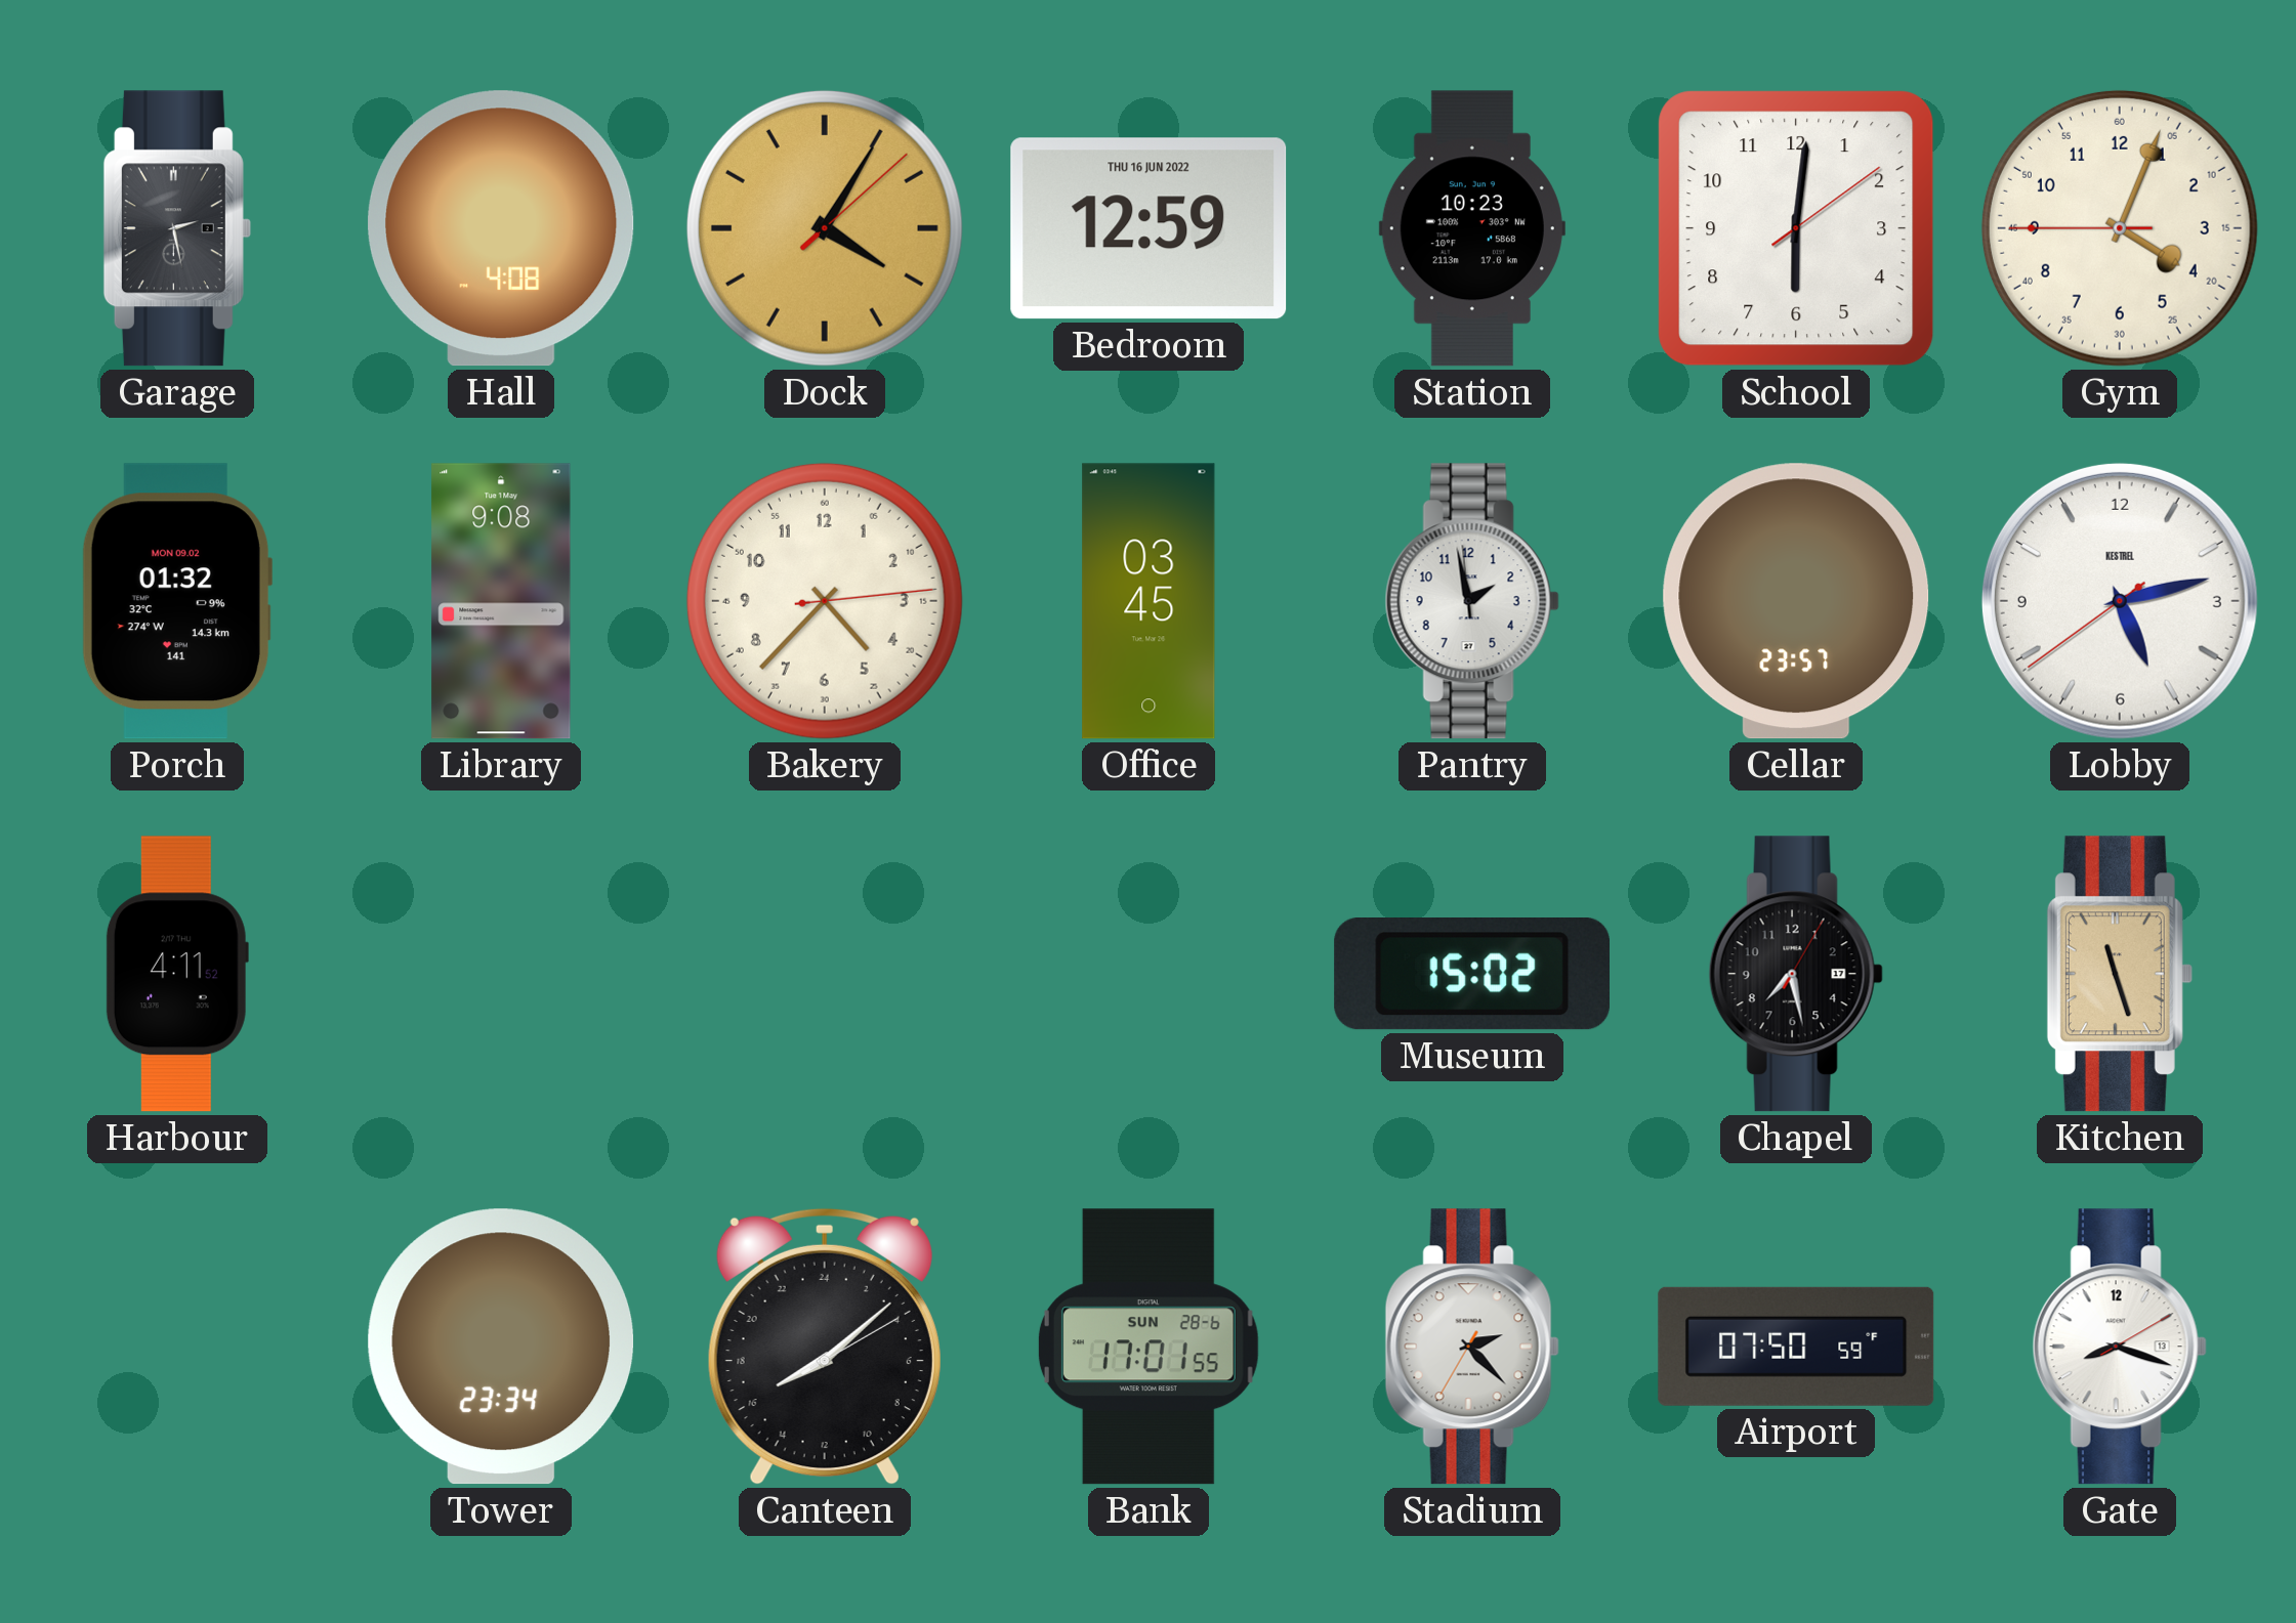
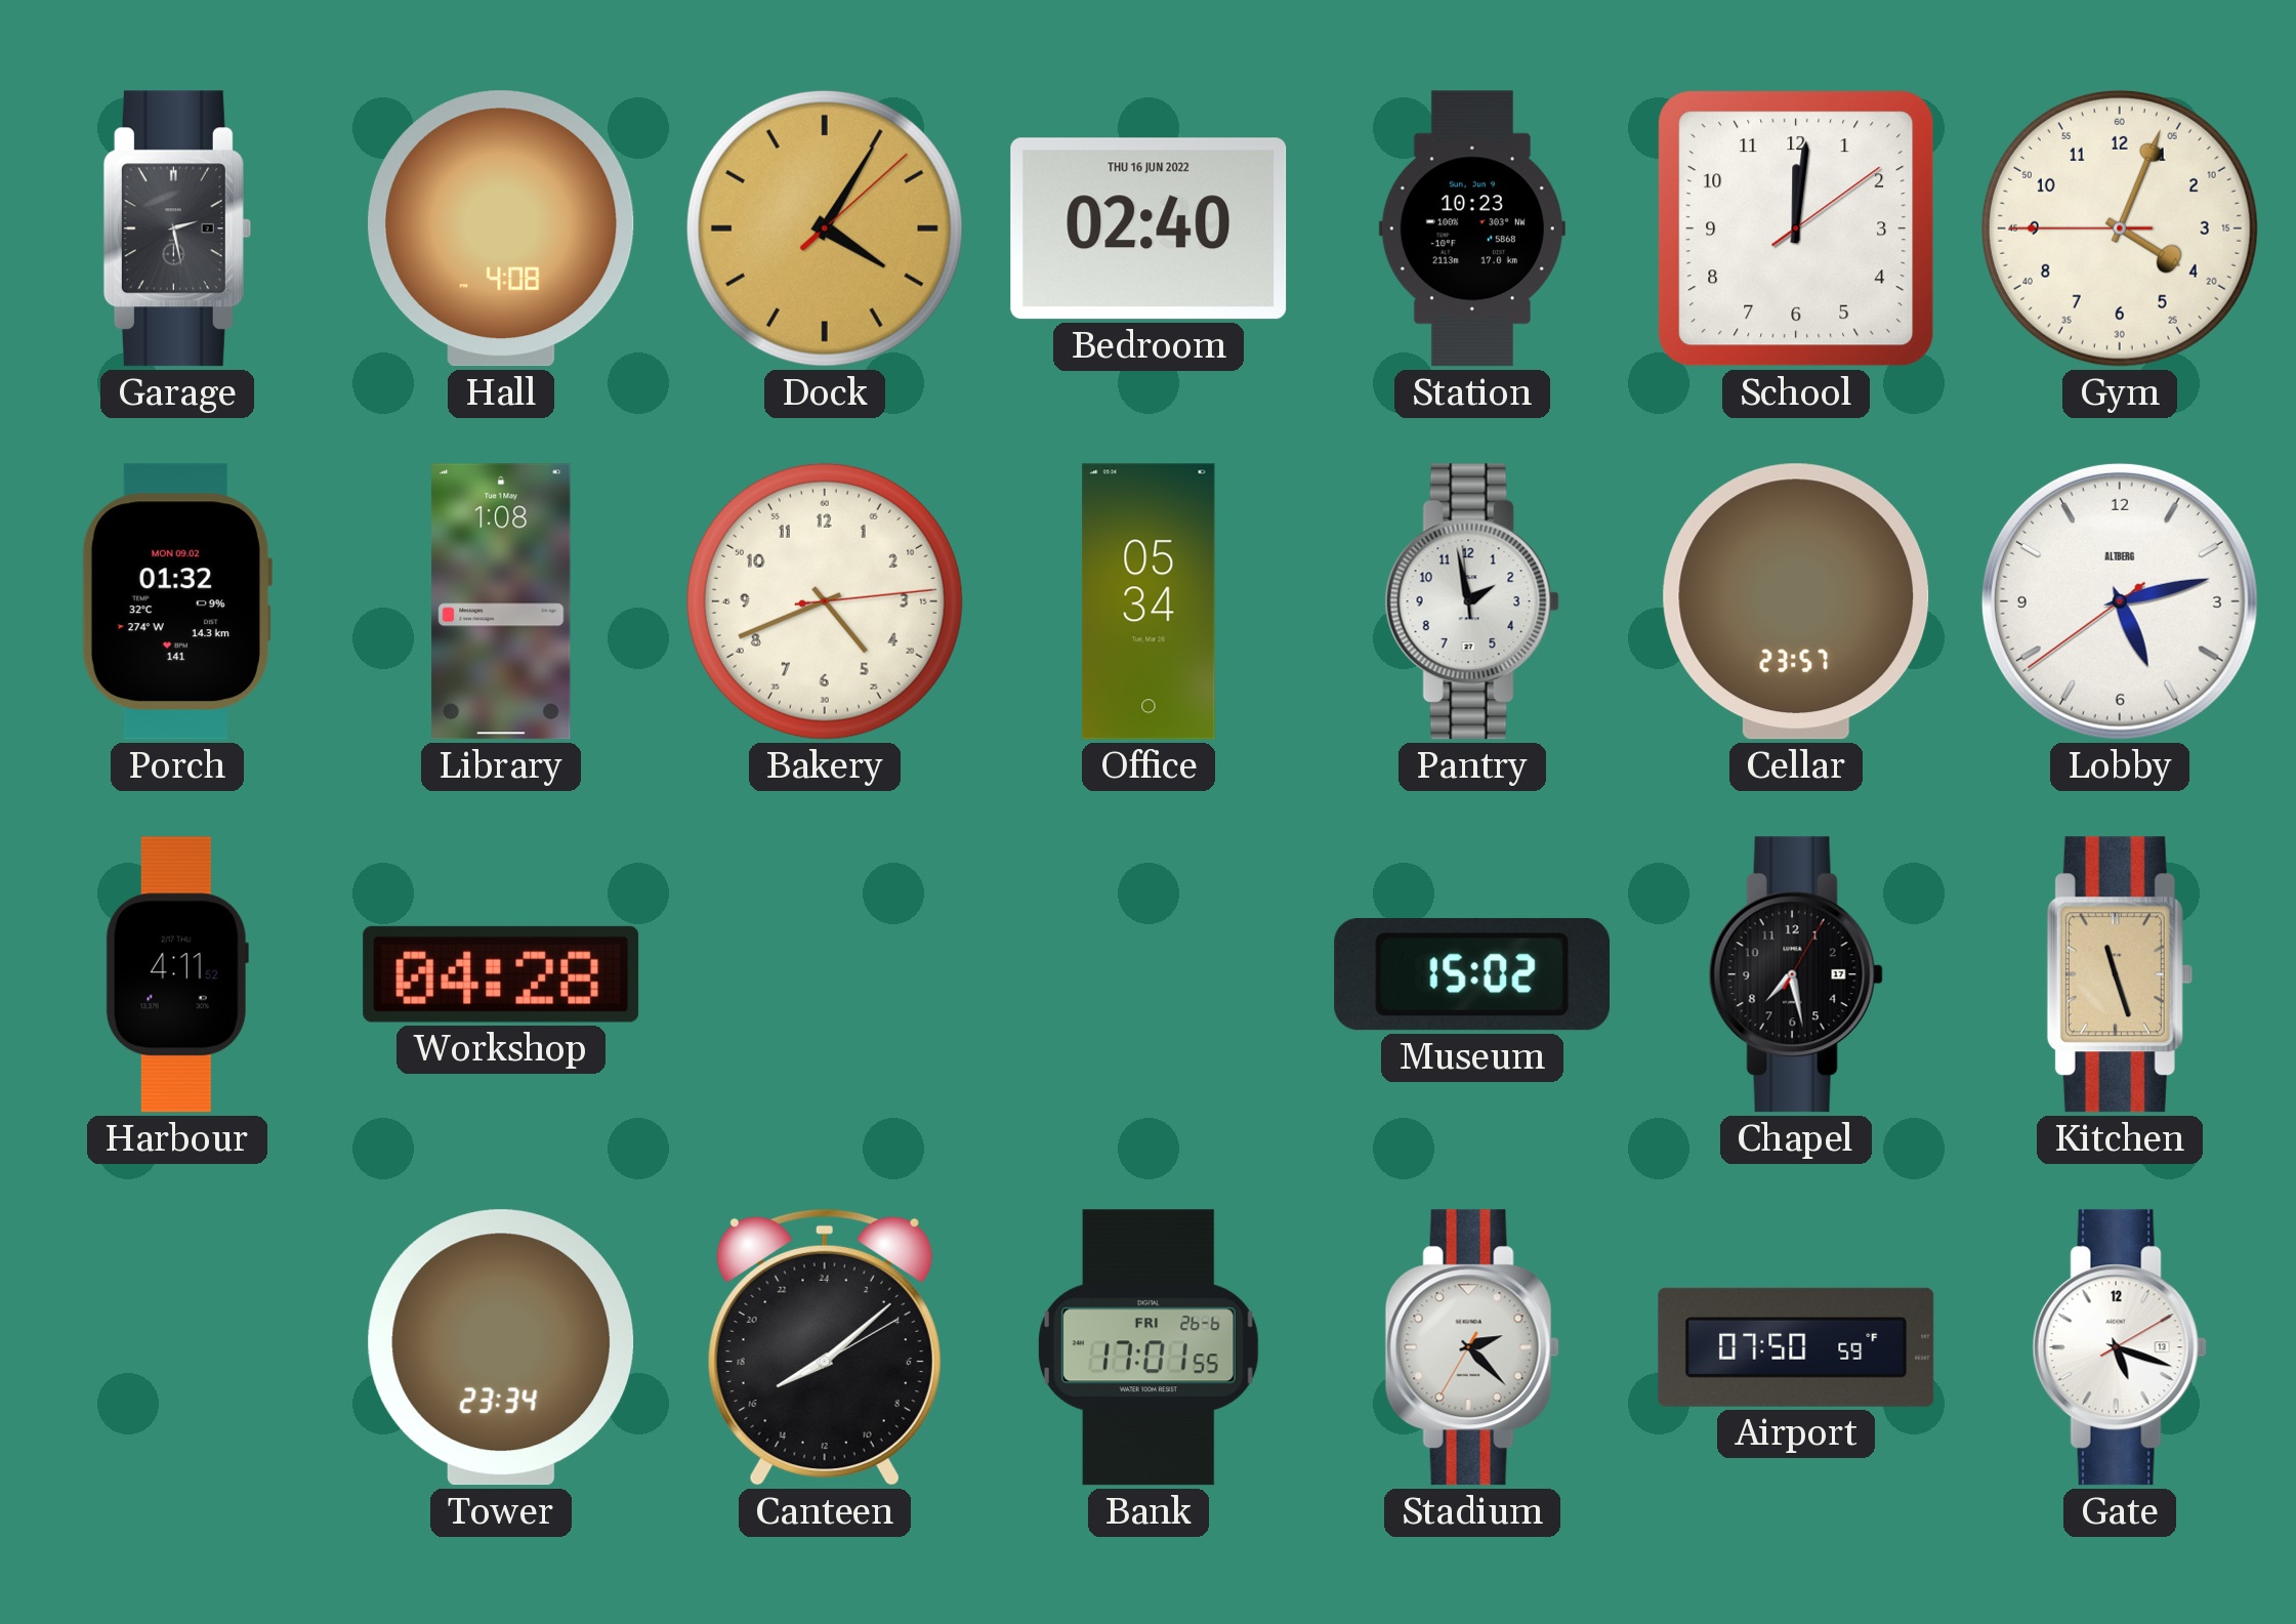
Bedroom: 12:59 -> 02:40 (1149, 228)
School: 6:01 -> 12:01 (1796, 228)
Library: 9:08 -> 1:08 (501, 601)
Bakery: 4:37 -> 4:41 (825, 601)
Office: 03:45 -> 05:34 (1149, 601)
Lobby brand: KESTREL -> ALTBERG (2120, 601)
Workshop: none -> 04:28 (501, 974)
Bank date: SUN 28-6 -> FRI 26-6 (1149, 1347)
Gate: 8:18 -> 5:18 (2120, 1347)
